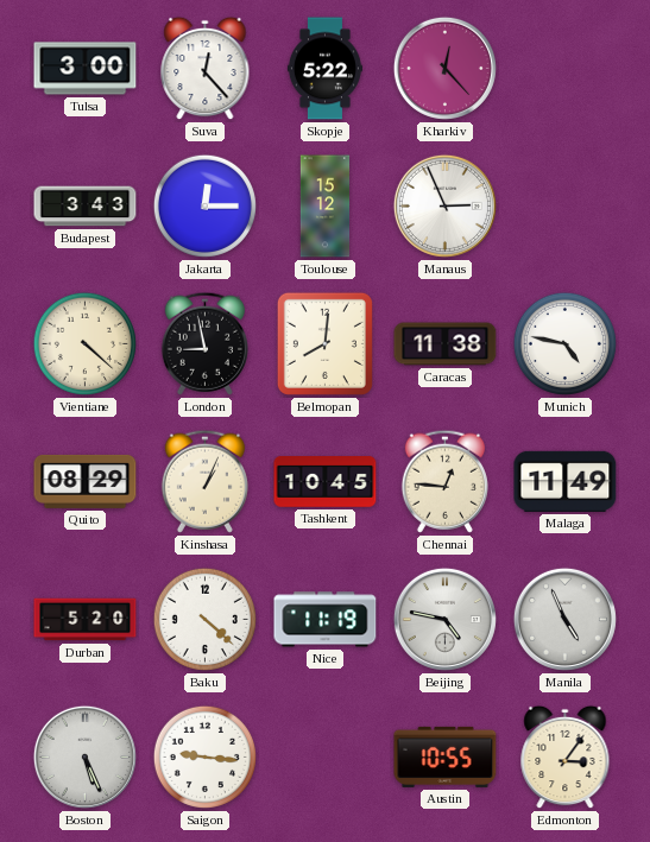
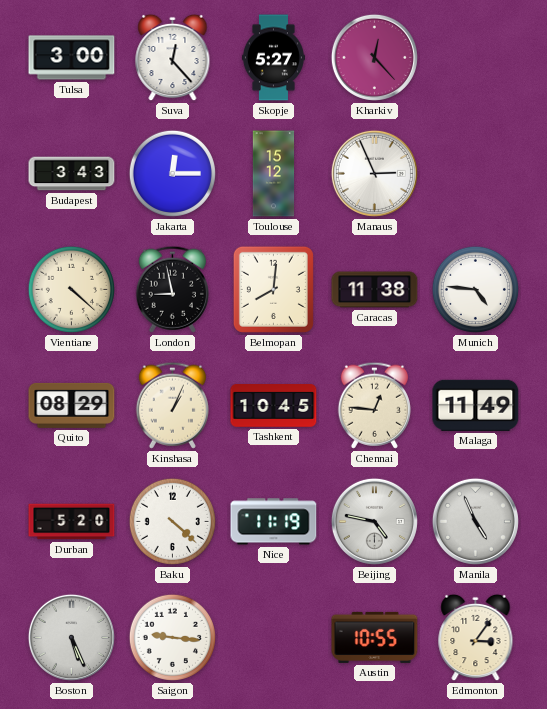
Skopje: 5:22 -> 5:27 (273, 58)
Munich: 4:47 -> 4:46 (475, 289)
